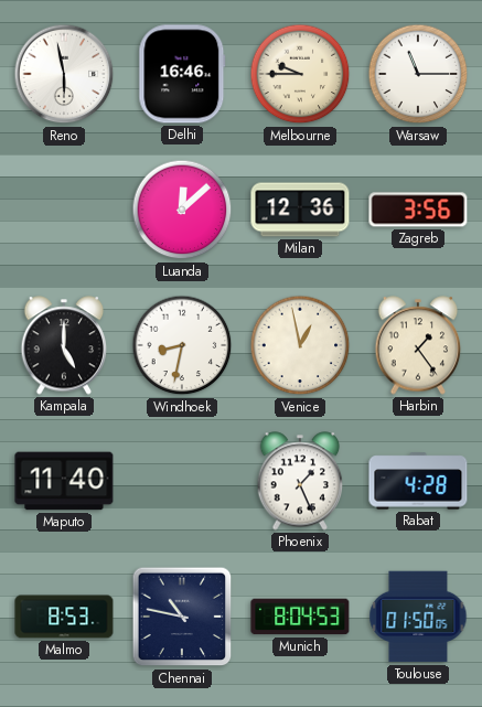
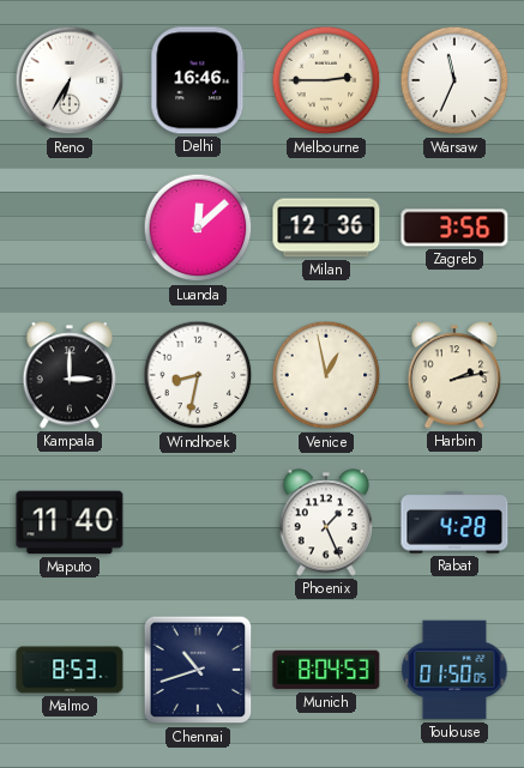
Reno: 5:58 -> 6:35 (70, 80)
Melbourne: 9:45 -> 2:45 (326, 80)
Warsaw: 11:15 -> 11:34 (454, 80)
Kampala: 5:00 -> 3:00 (70, 375)
Harbin: 1:24 -> 2:13 (454, 375)
Chennai: 10:47 -> 10:42 (198, 670)
